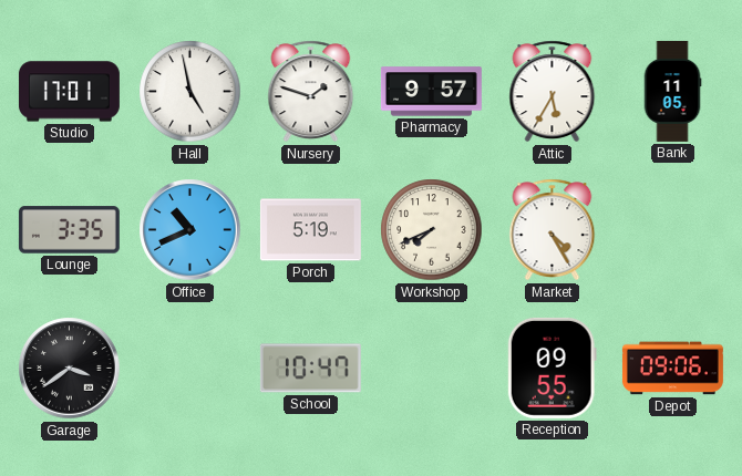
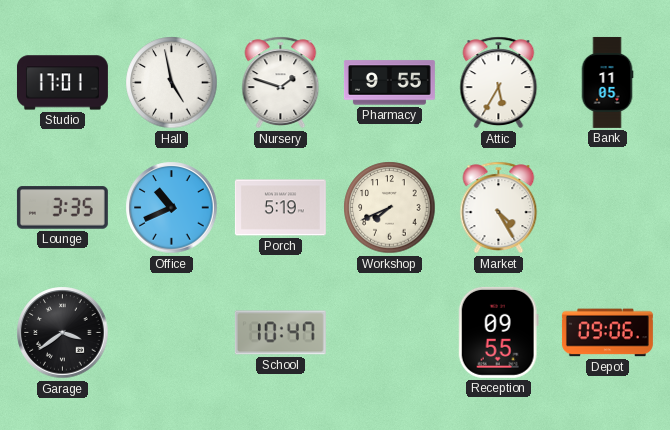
Pharmacy: 9:57 -> 9:55 (389, 83)
